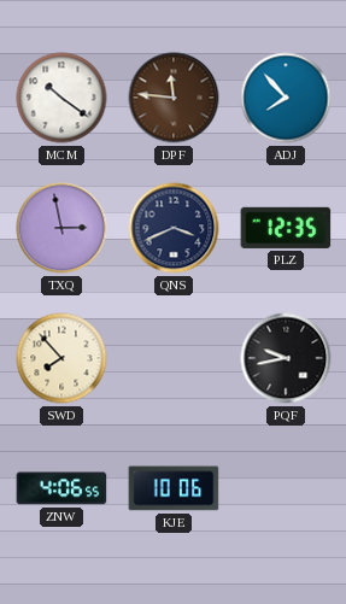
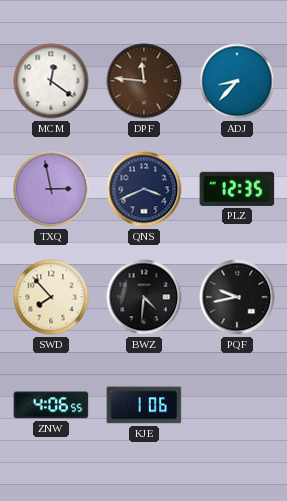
MCM: 10:21 -> 12:21 (51, 81)
ADJ: 7:53 -> 8:37 (237, 81)
BWZ: none -> 4:31 (144, 297)
KJE: 10:06 -> 1:06 (144, 405)
